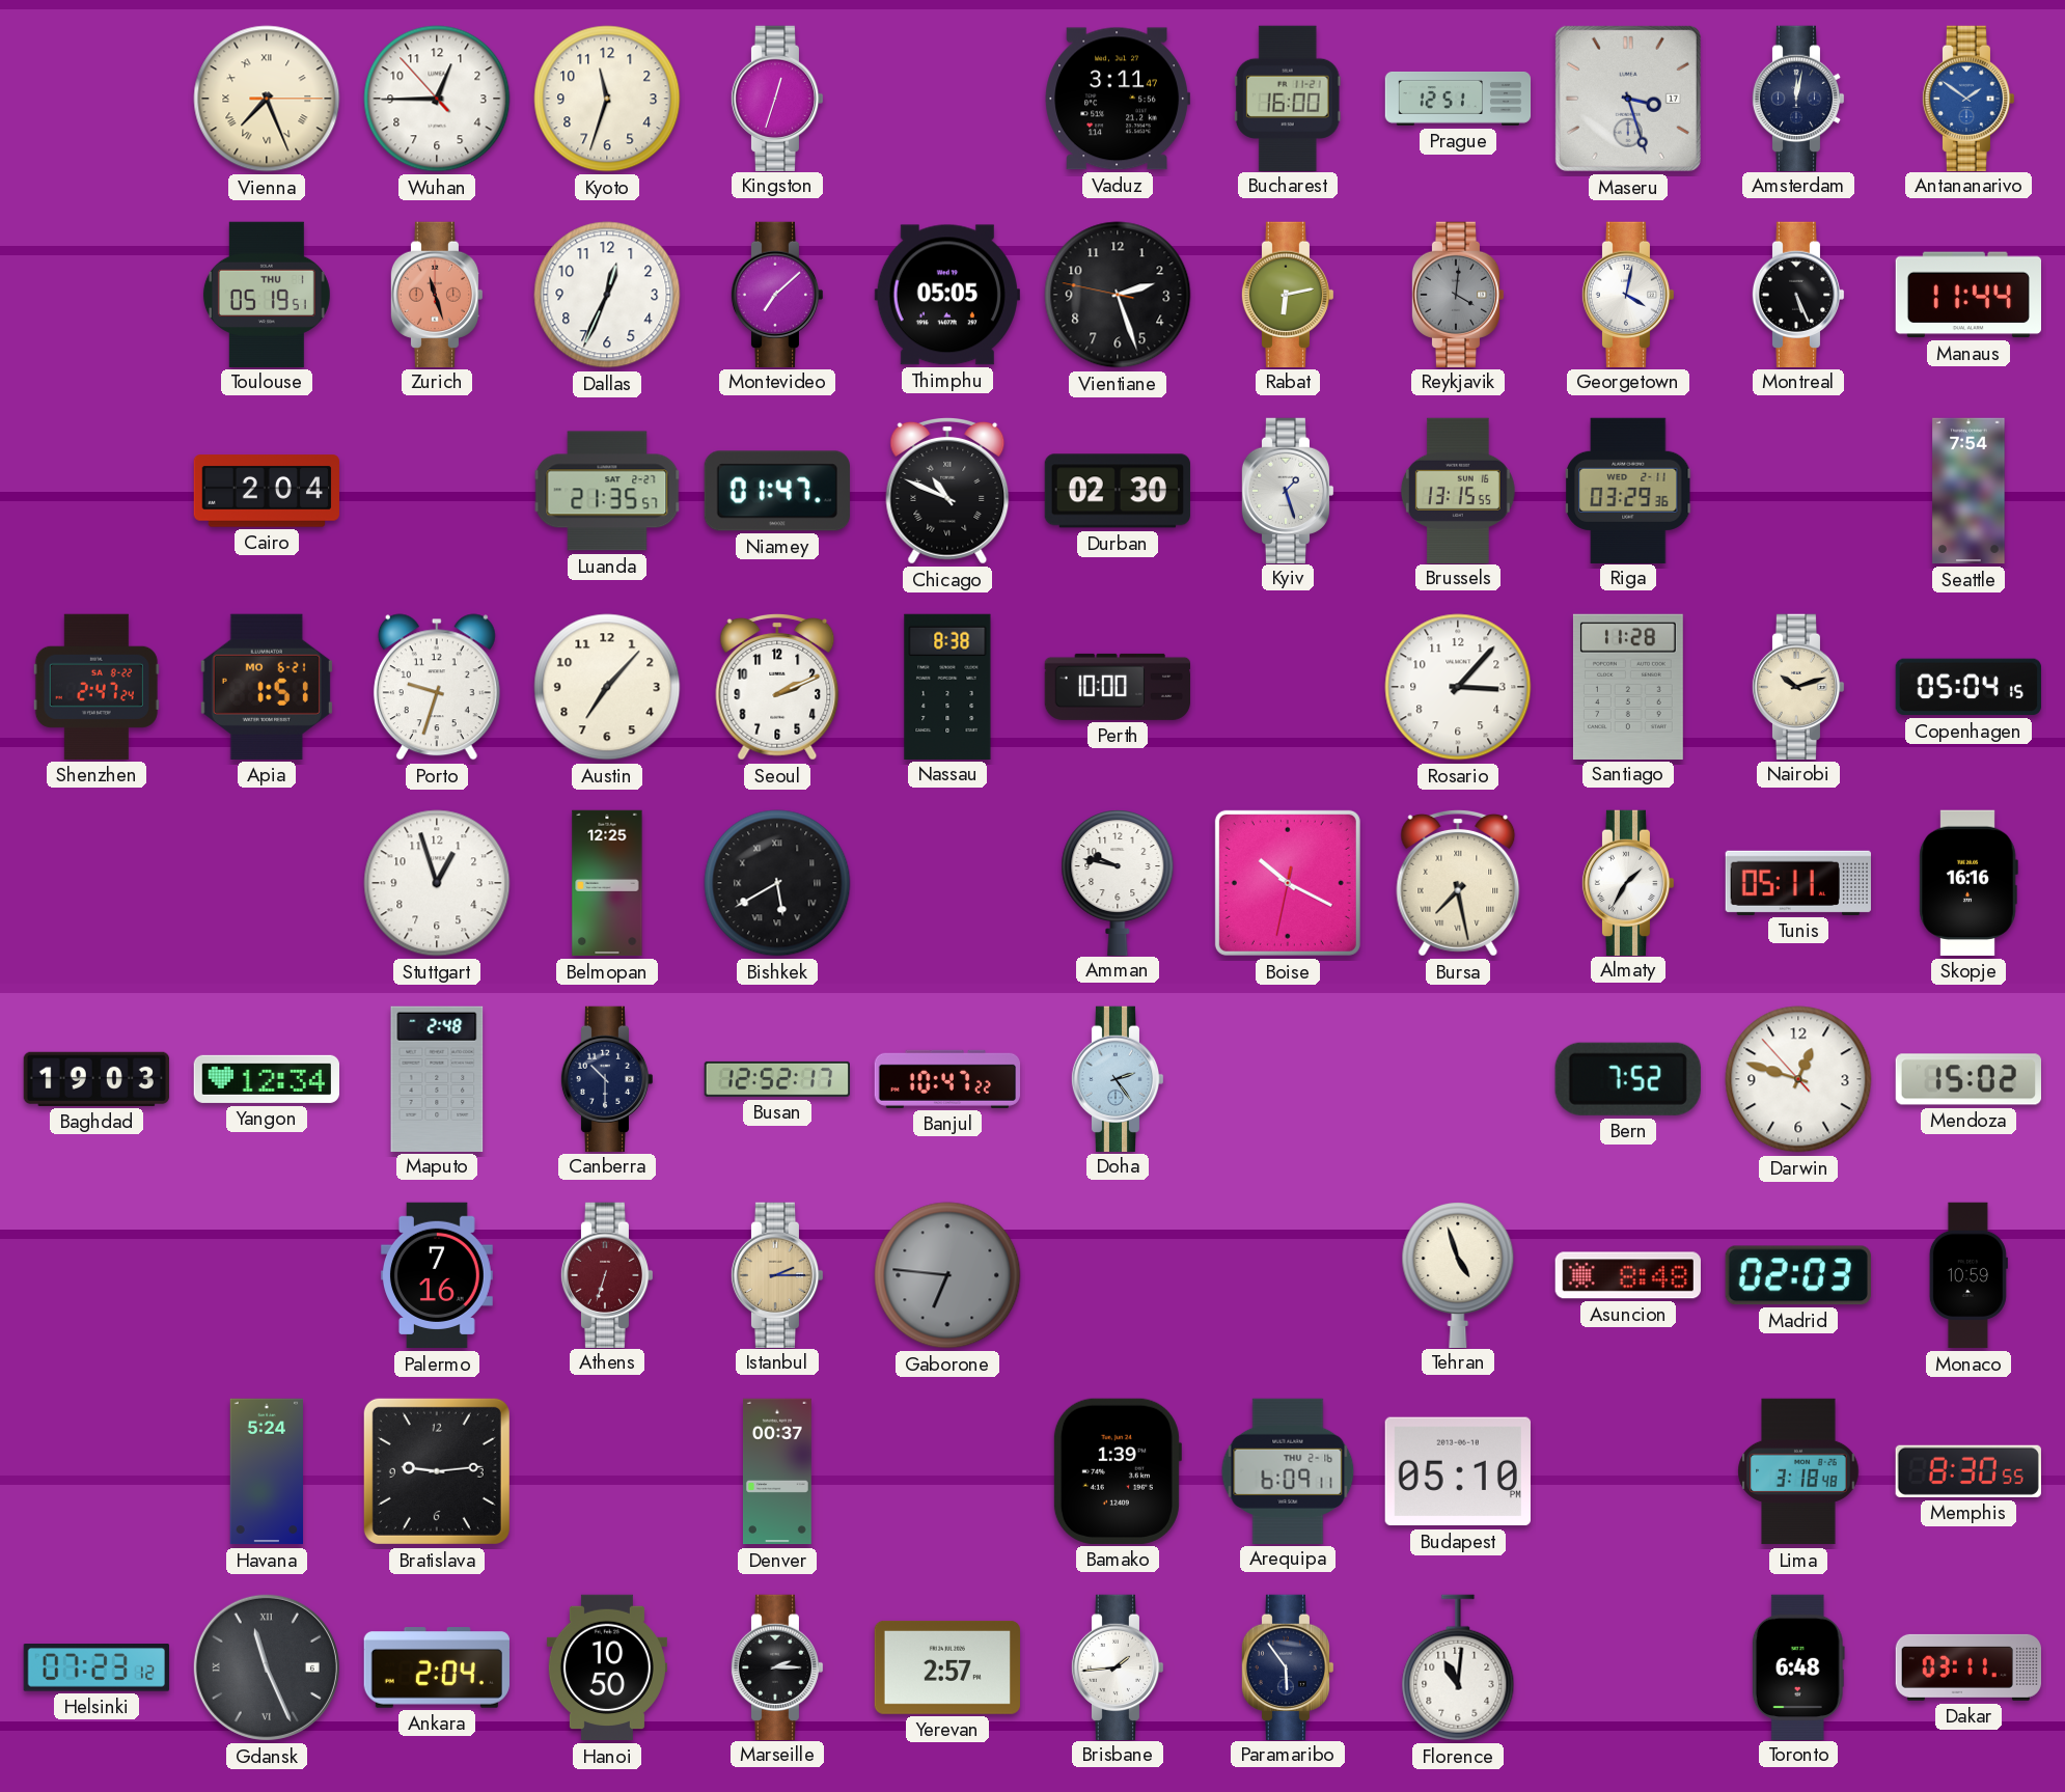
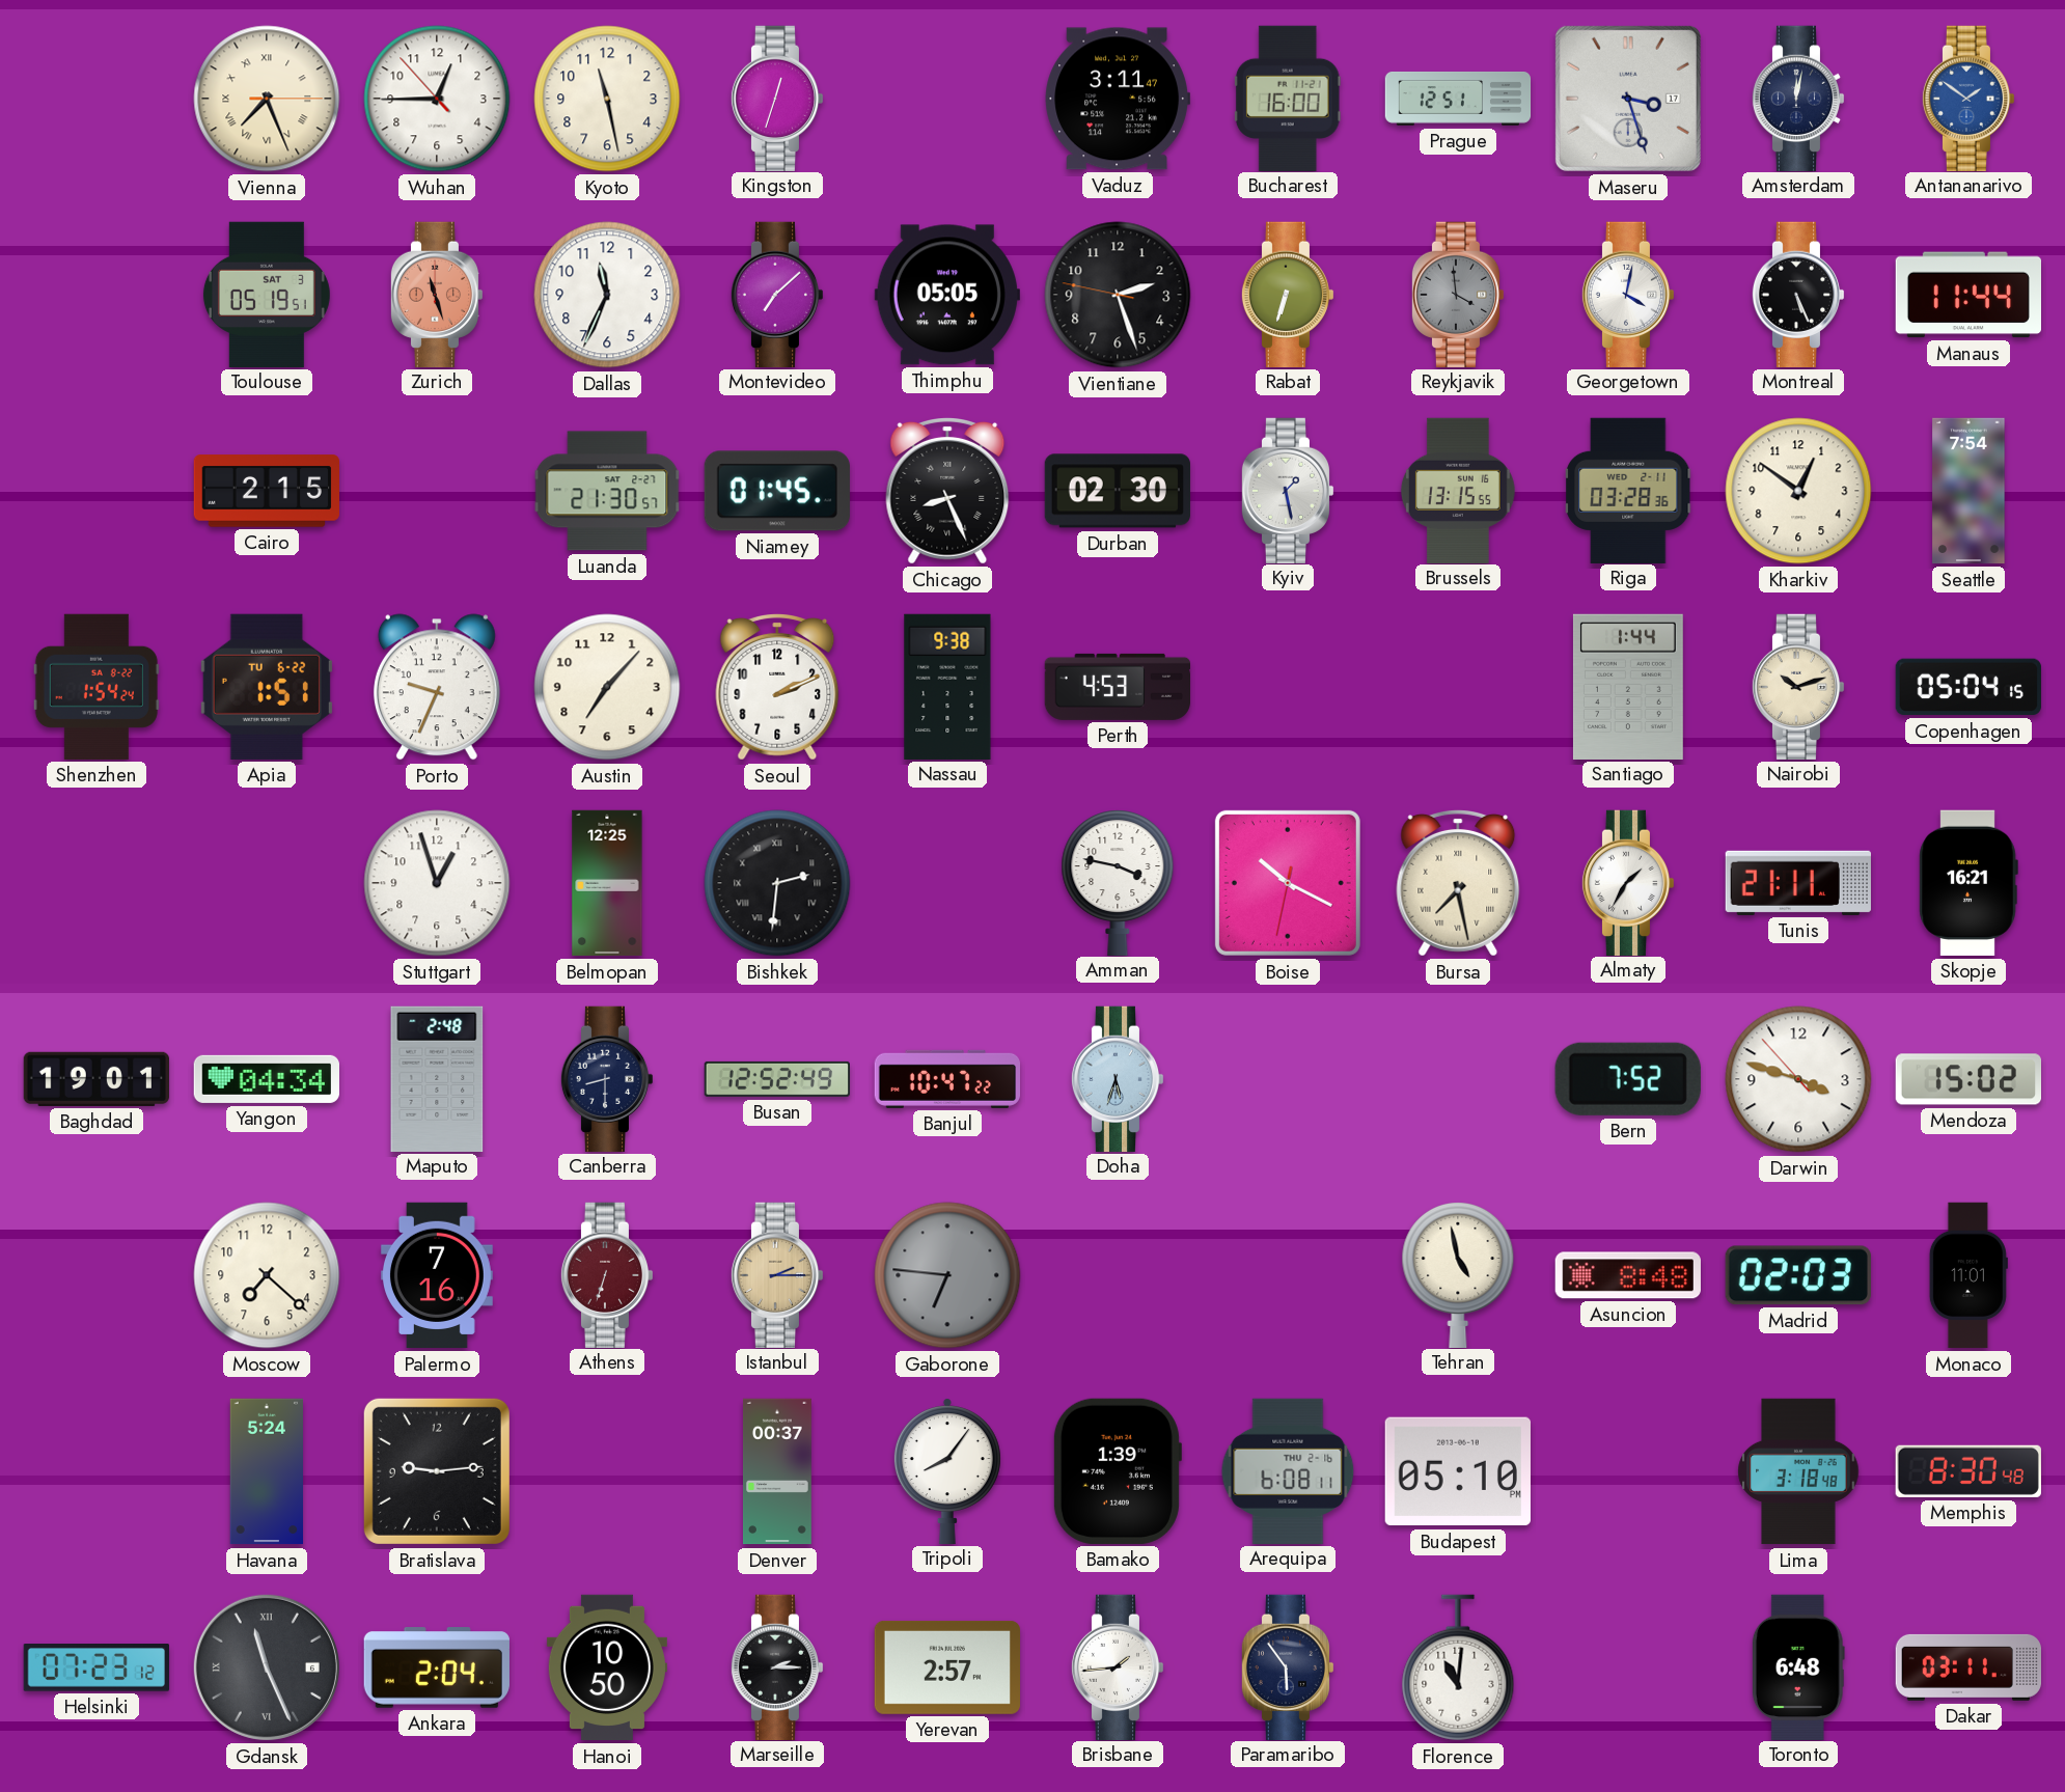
Kyoto: 11:33 -> 11:28 (607, 99)
Toulouse date: THU 1 -> SAT 3 (267, 294)
Dallas: 12:34 -> 11:34 (607, 295)
Rabat: 6:13 -> 6:33 (1288, 294)
Reykjavik: 4:01 -> 3:59 (1458, 294)
Cairo: 2:04 -> 2:15 (266, 491)
Luanda: 21:35 -> 21:30 (607, 491)
Niamey: 01:47 -> 01:45 (777, 491)
Chicago: 10:49 -> 8:26 (947, 491)
Kyiv: 1:27 -> 1:28 (1288, 490)
Riga: 03:29 -> 03:28 (1629, 490)
Kharkiv: none -> 12:51 (1798, 491)
Shenzhen: 2:47 -> 1:54 (97, 687)
Apia date: MO 6-21 -> TU 6-22 (267, 687)
Porto: 9:33 -> 9:34 (437, 687)
Nassau: 8:38 -> 9:38 (947, 686)
Perth: 10:00 -> 4:53 (1117, 687)
Rosario: 3:07 -> none (1458, 687)
Santiago: 11:28 -> 1:44 (1628, 686)
Bishkek: 5:40 -> 2:31 (777, 883)
Amman: 9:47 -> 3:47 (1118, 883)
Tunis: 05:11 -> 21:11 (1798, 883)
Skopje: 16:16 -> 16:21 (1968, 883)
Baghdad: 19:03 -> 19:01 (97, 1079)
Yangon: 12:34 -> 04:34 (266, 1079)
Canberra: 10:30 -> 8:30 (607, 1078)
Busan: 12:52:17 -> 12:52:49 (776, 1079)
Doha: 2:24 -> 5:33 (1118, 1078)
Darwin: 12:47 -> 3:47 (1798, 1079)
Moscow: none -> 7:22 (267, 1275)
Tehran: 4:57 -> 4:58 (1458, 1275)
Monaco: 10:59 -> 11:01 (1968, 1275)
Tripoli: none -> 8:06 (947, 1470)
Arequipa: 6:09 -> 6:08 (1288, 1470)
Memphis: 8:30:55 -> 8:30:48 (1968, 1471)
